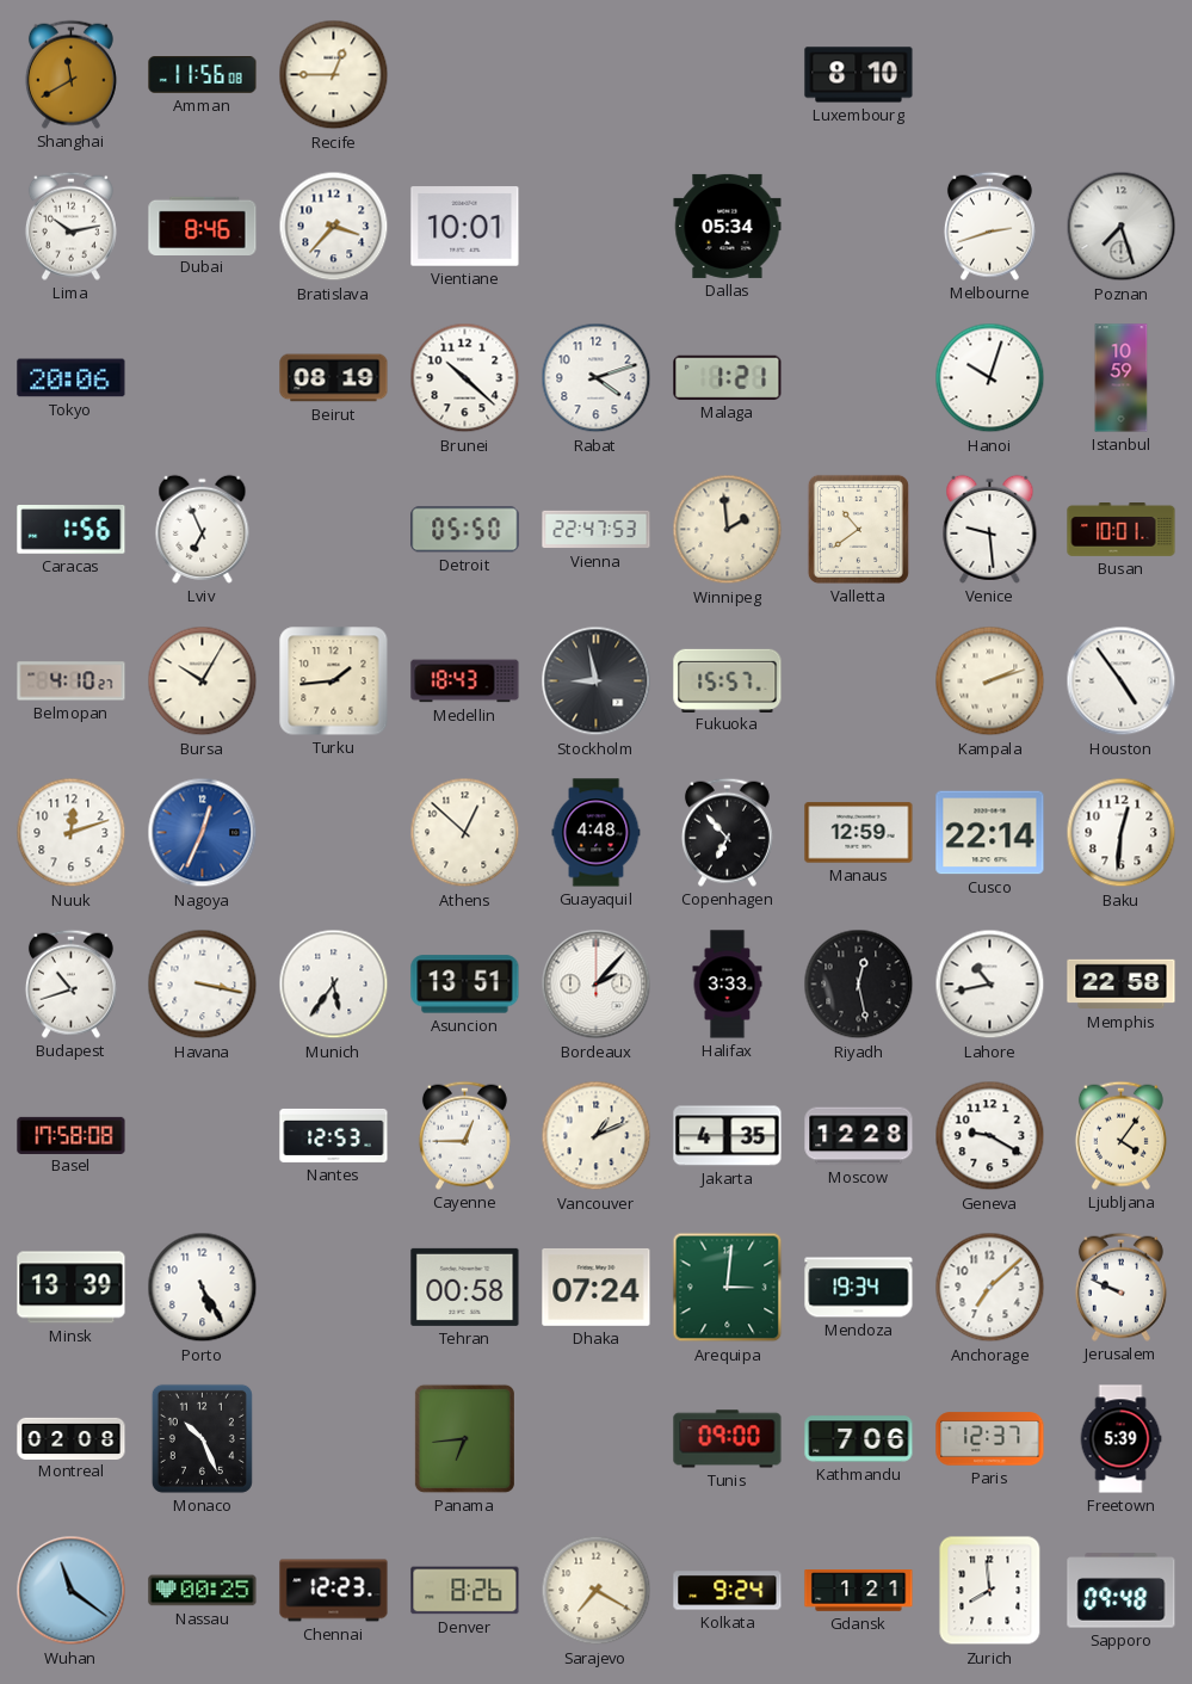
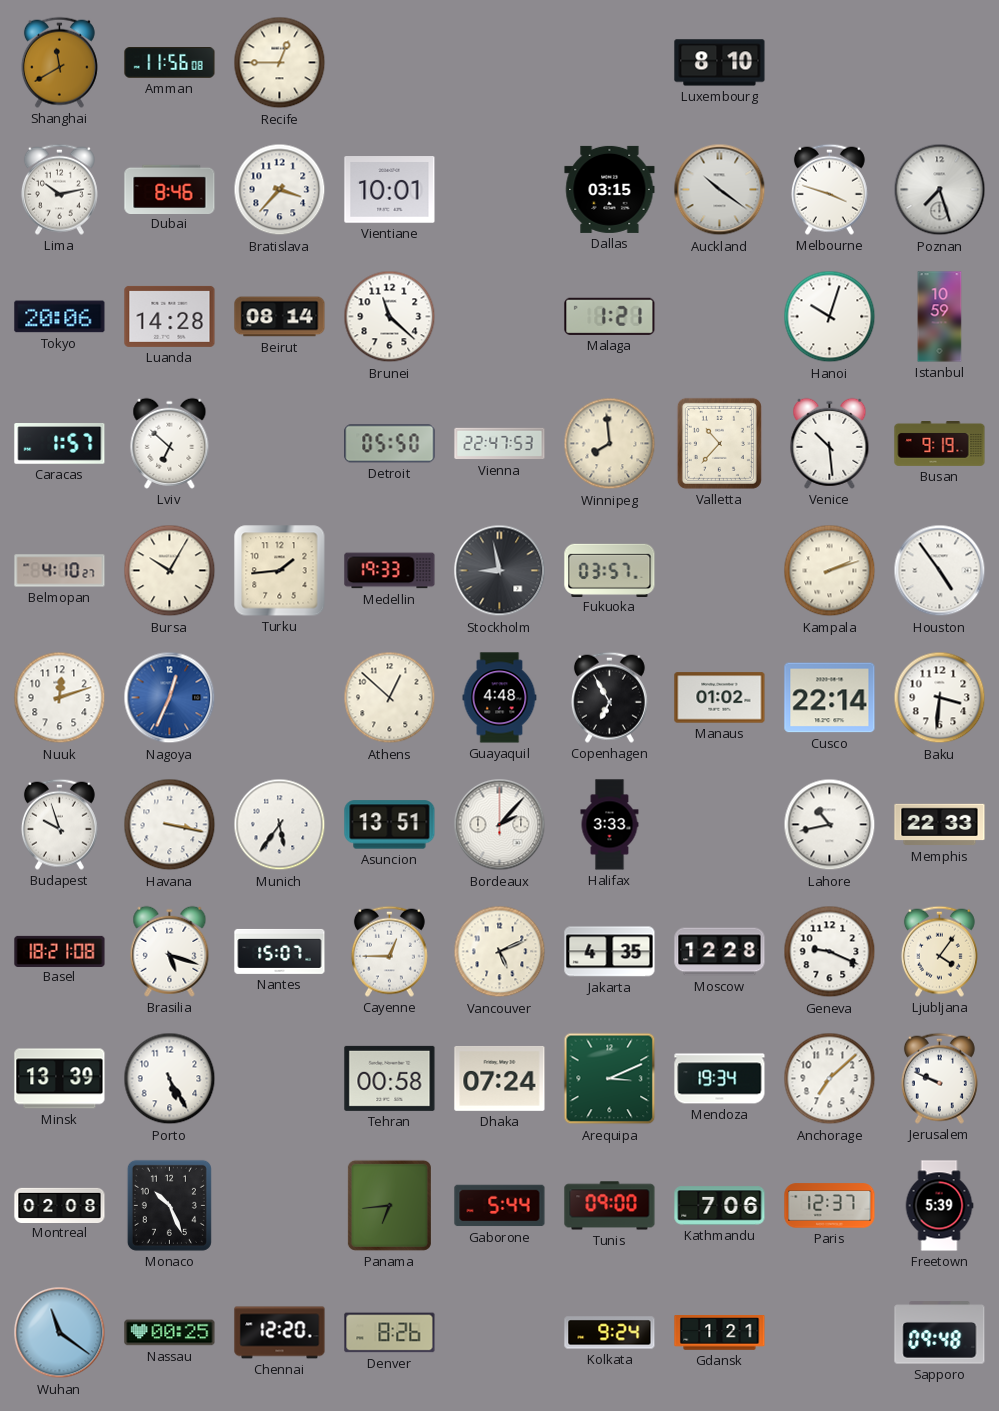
Dallas: 05:34 -> 03:15 (610, 189)
Auckland: none -> 10:21 (720, 190)
Melbourne: 2:42 -> 3:48 (829, 189)
Luanda: none -> 14:28 (170, 316)
Beirut: 08:19 -> 08:14 (280, 317)
Brunei: 10:22 -> 11:22 (390, 317)
Rabat: 4:12 -> none (597, 378)
Caracas: 1:56 -> 1:57 (60, 444)
Lviv: 6:56 -> 6:52 (170, 443)
Winnipeg: 1:59 -> 7:59 (610, 444)
Valletta: 10:39 -> 10:37 (719, 443)
Venice: 9:29 -> 10:29 (830, 443)
Busan: 10:01 -> 9:19 (940, 444)
Medellin: 18:43 -> 19:33 (390, 571)
Fukuoka: 15:57 -> 03:57 (610, 570)
Copenhagen: 6:53 -> 6:55 (609, 697)
Manaus: 12:59 -> 01:02 (720, 698)
Baku: 12:31 -> 3:31 (940, 698)
Budapest: 10:42 -> 9:57 (59, 824)
Riyadh: 12:28 -> none (859, 985)
Memphis: 22:58 -> 22:33 (940, 825)
Basel: 17:58 -> 18:21 (60, 951)
Brasilia: none -> 5:18 (170, 951)
Nantes: 12:53 -> 15:07 (280, 951)
Vancouver: 1:11 -> 5:11 (500, 952)
Geneva: 9:20 -> 9:19 (830, 952)
Arequipa: 3:01 -> 3:11 (610, 1079)
Gaborone: none -> 5:44 (500, 1206)
Chennai: 12:23 -> 12:20 (280, 1333)
Sarajevo: 7:20 -> none (597, 1591)
Zurich: 7:59 -> none (990, 1591)
